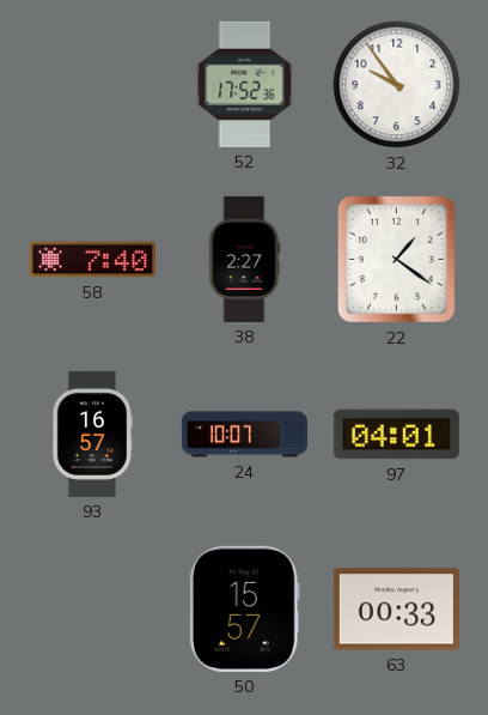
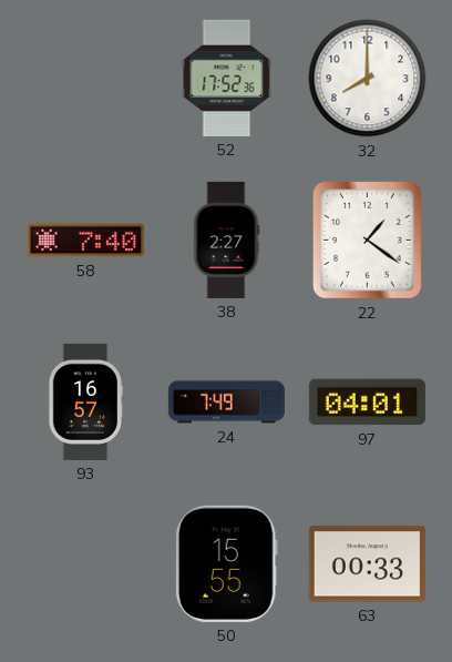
32: 9:54 -> 8:00 (368, 79)
24: 10:07 -> 7:49 (226, 403)
50: 15:57 -> 15:55 (226, 563)
